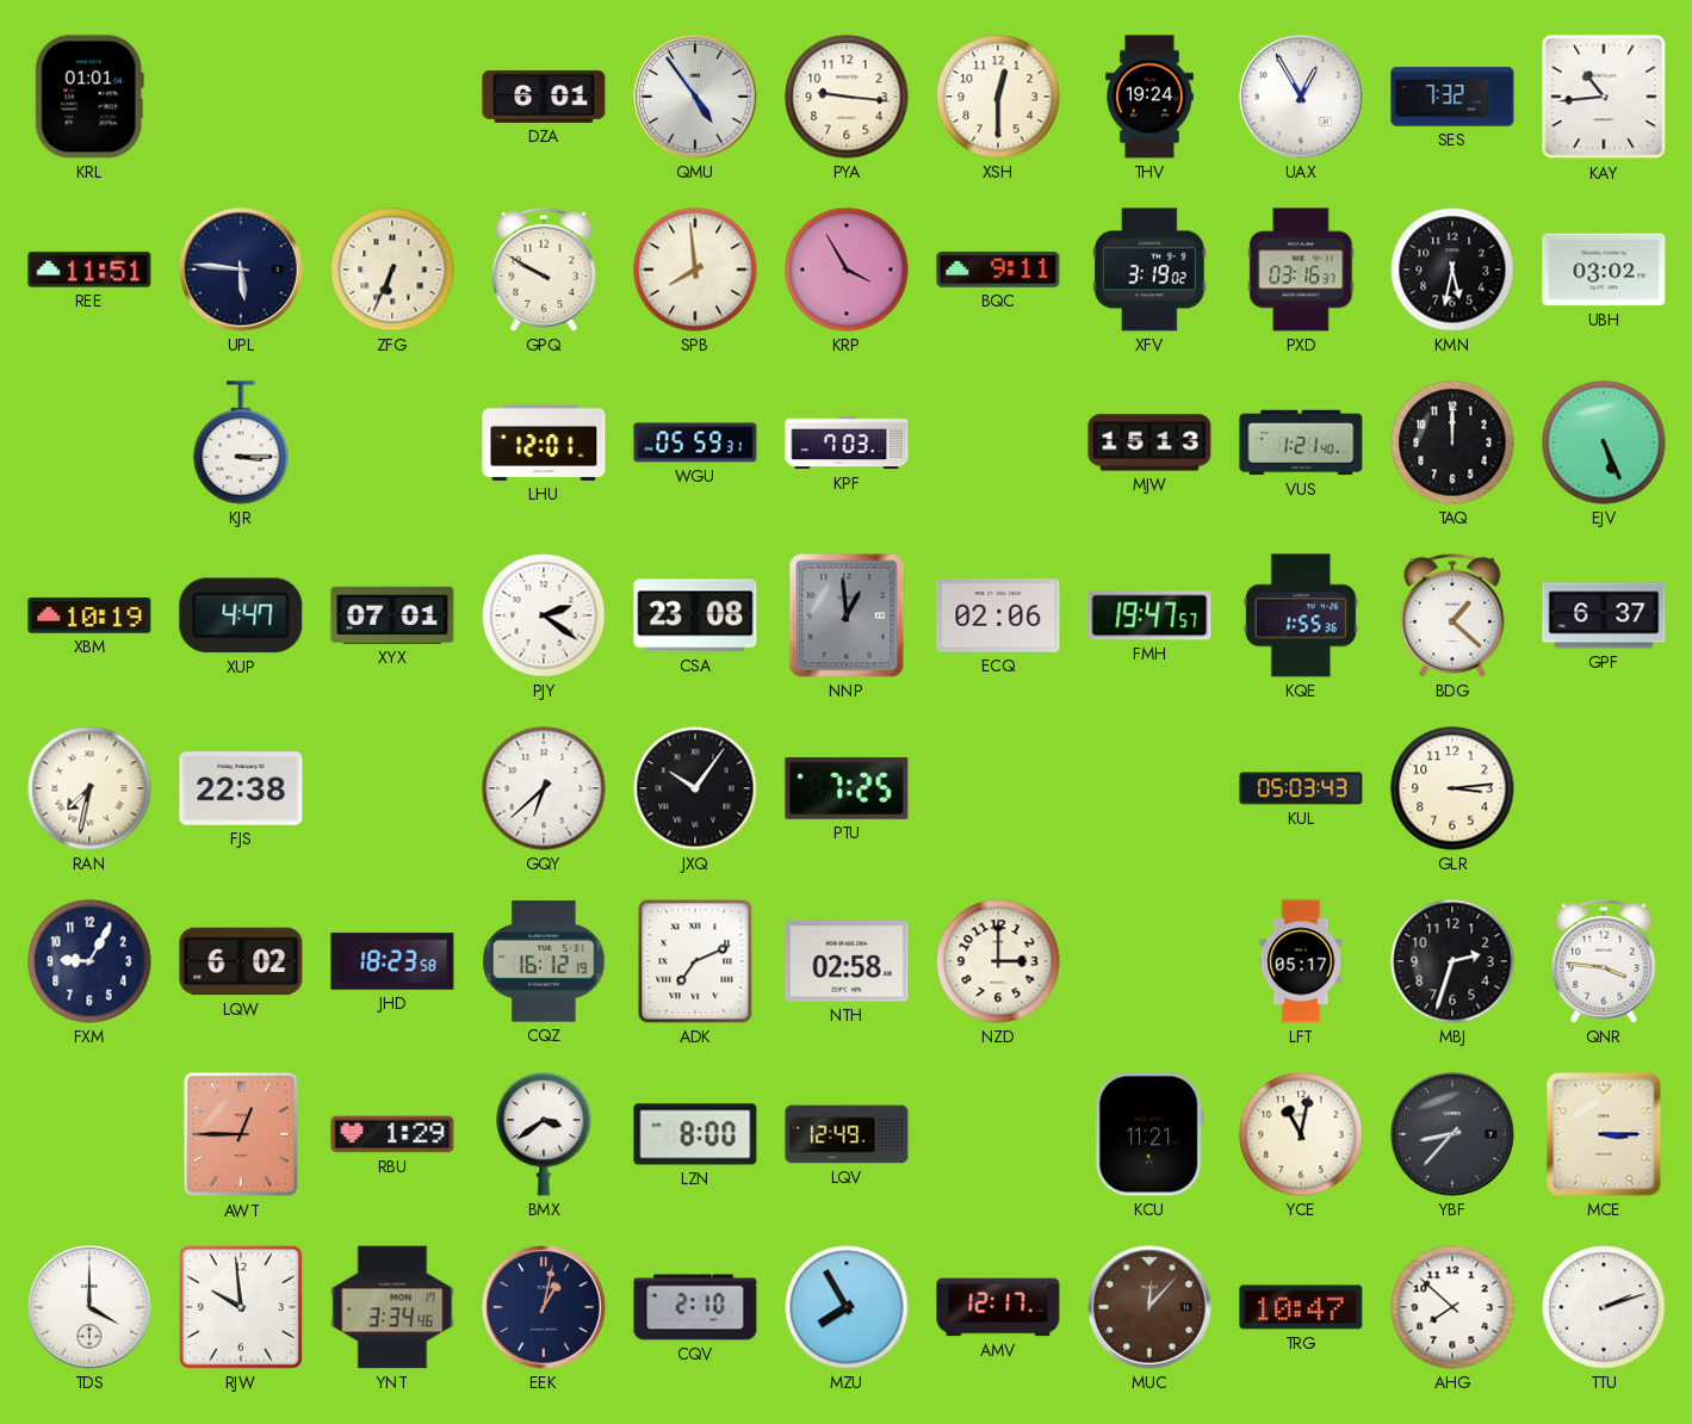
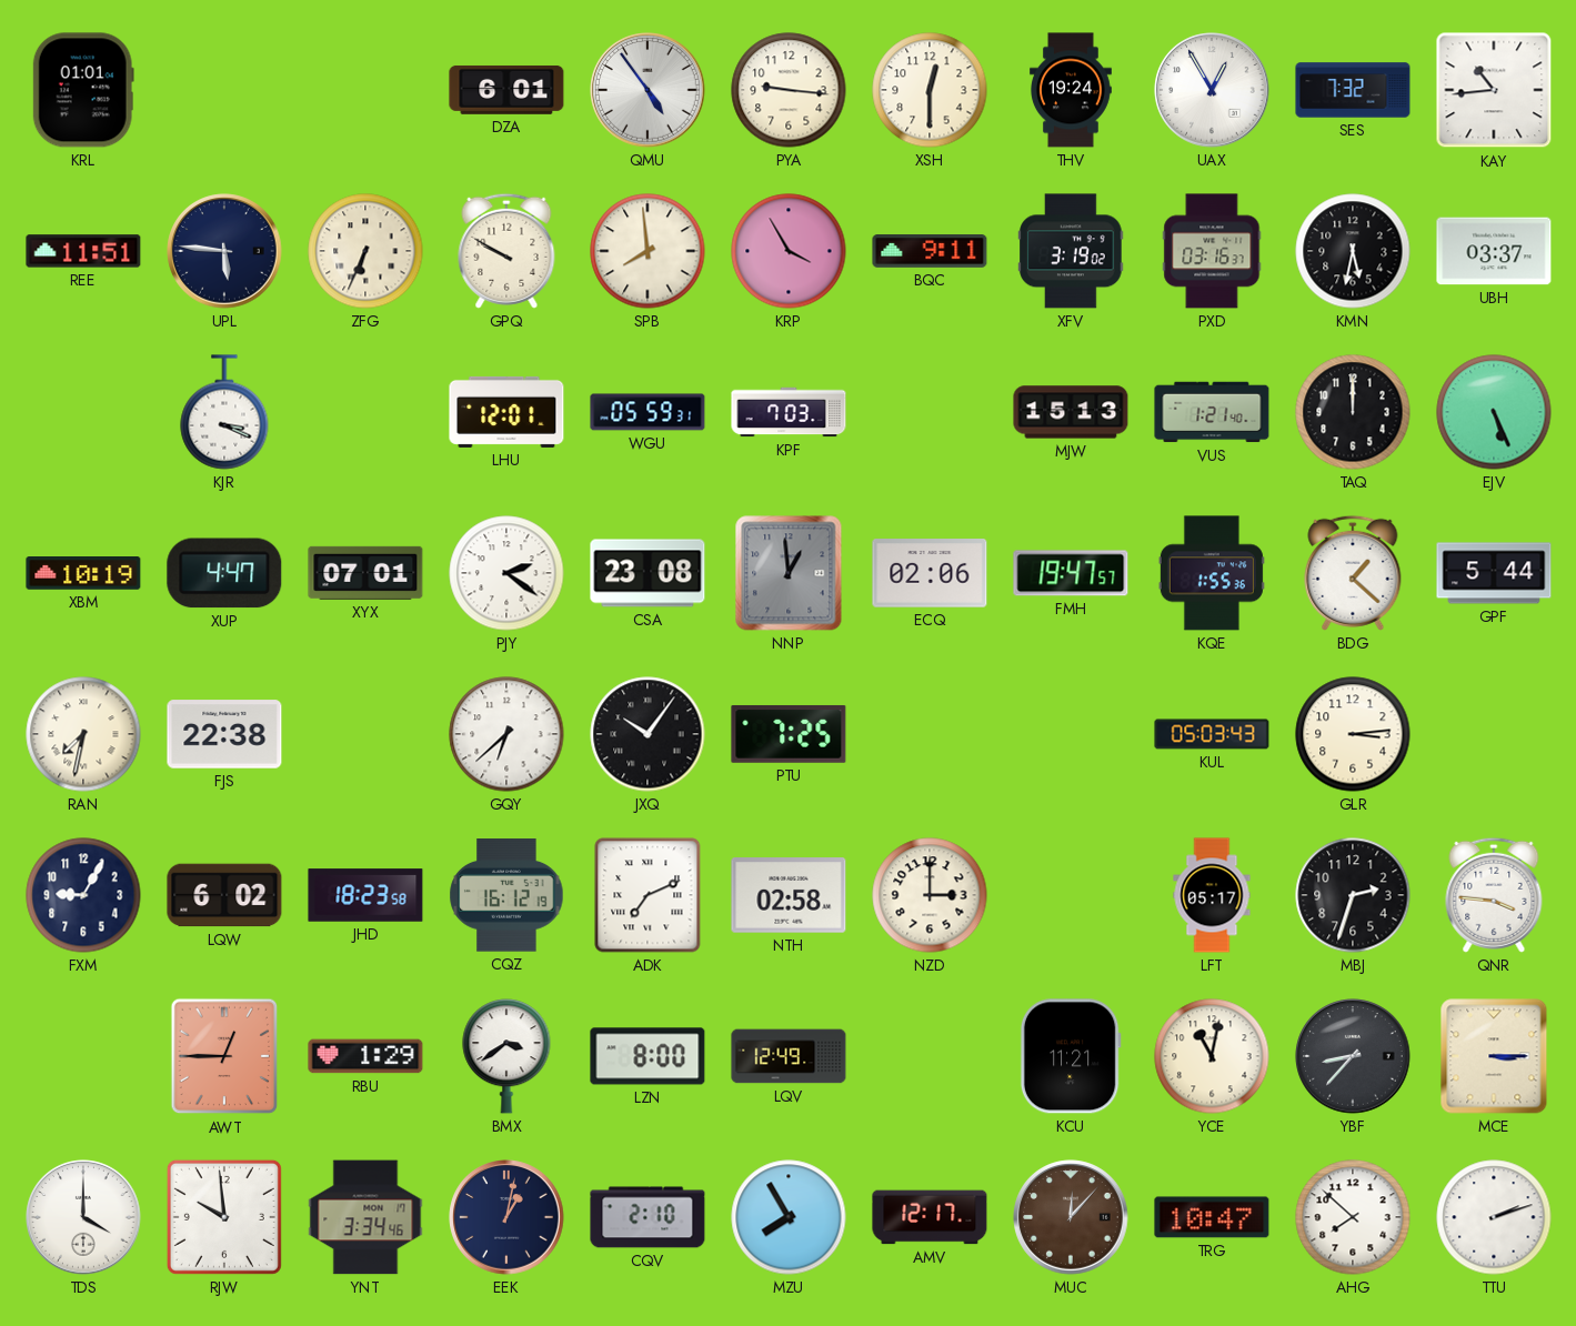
UBH: 03:02 -> 03:37 (1494, 251)
KJR: 3:15 -> 3:19 (224, 412)
GPF: 6:37 -> 5:44 (1494, 573)
